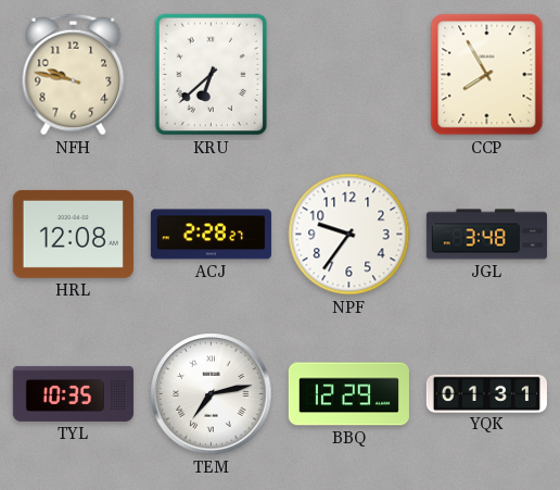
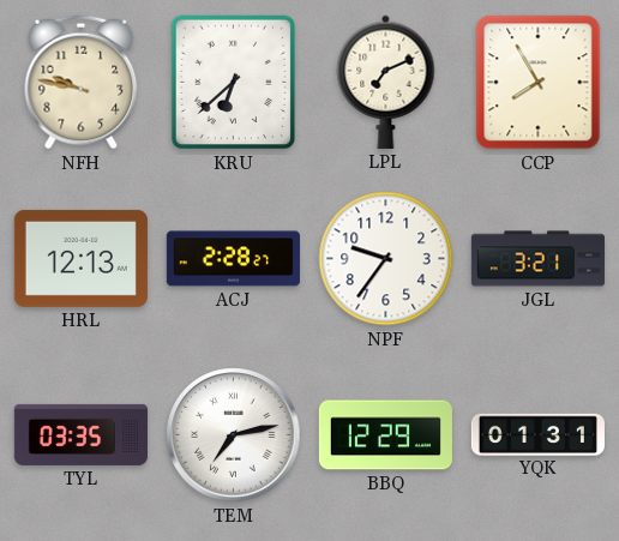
LPL: none -> 7:11 (386, 82)
HRL: 12:08 -> 12:13 (80, 258)
JGL: 3:48 -> 3:21 (537, 259)
TYL: 10:35 -> 03:35 (80, 434)
